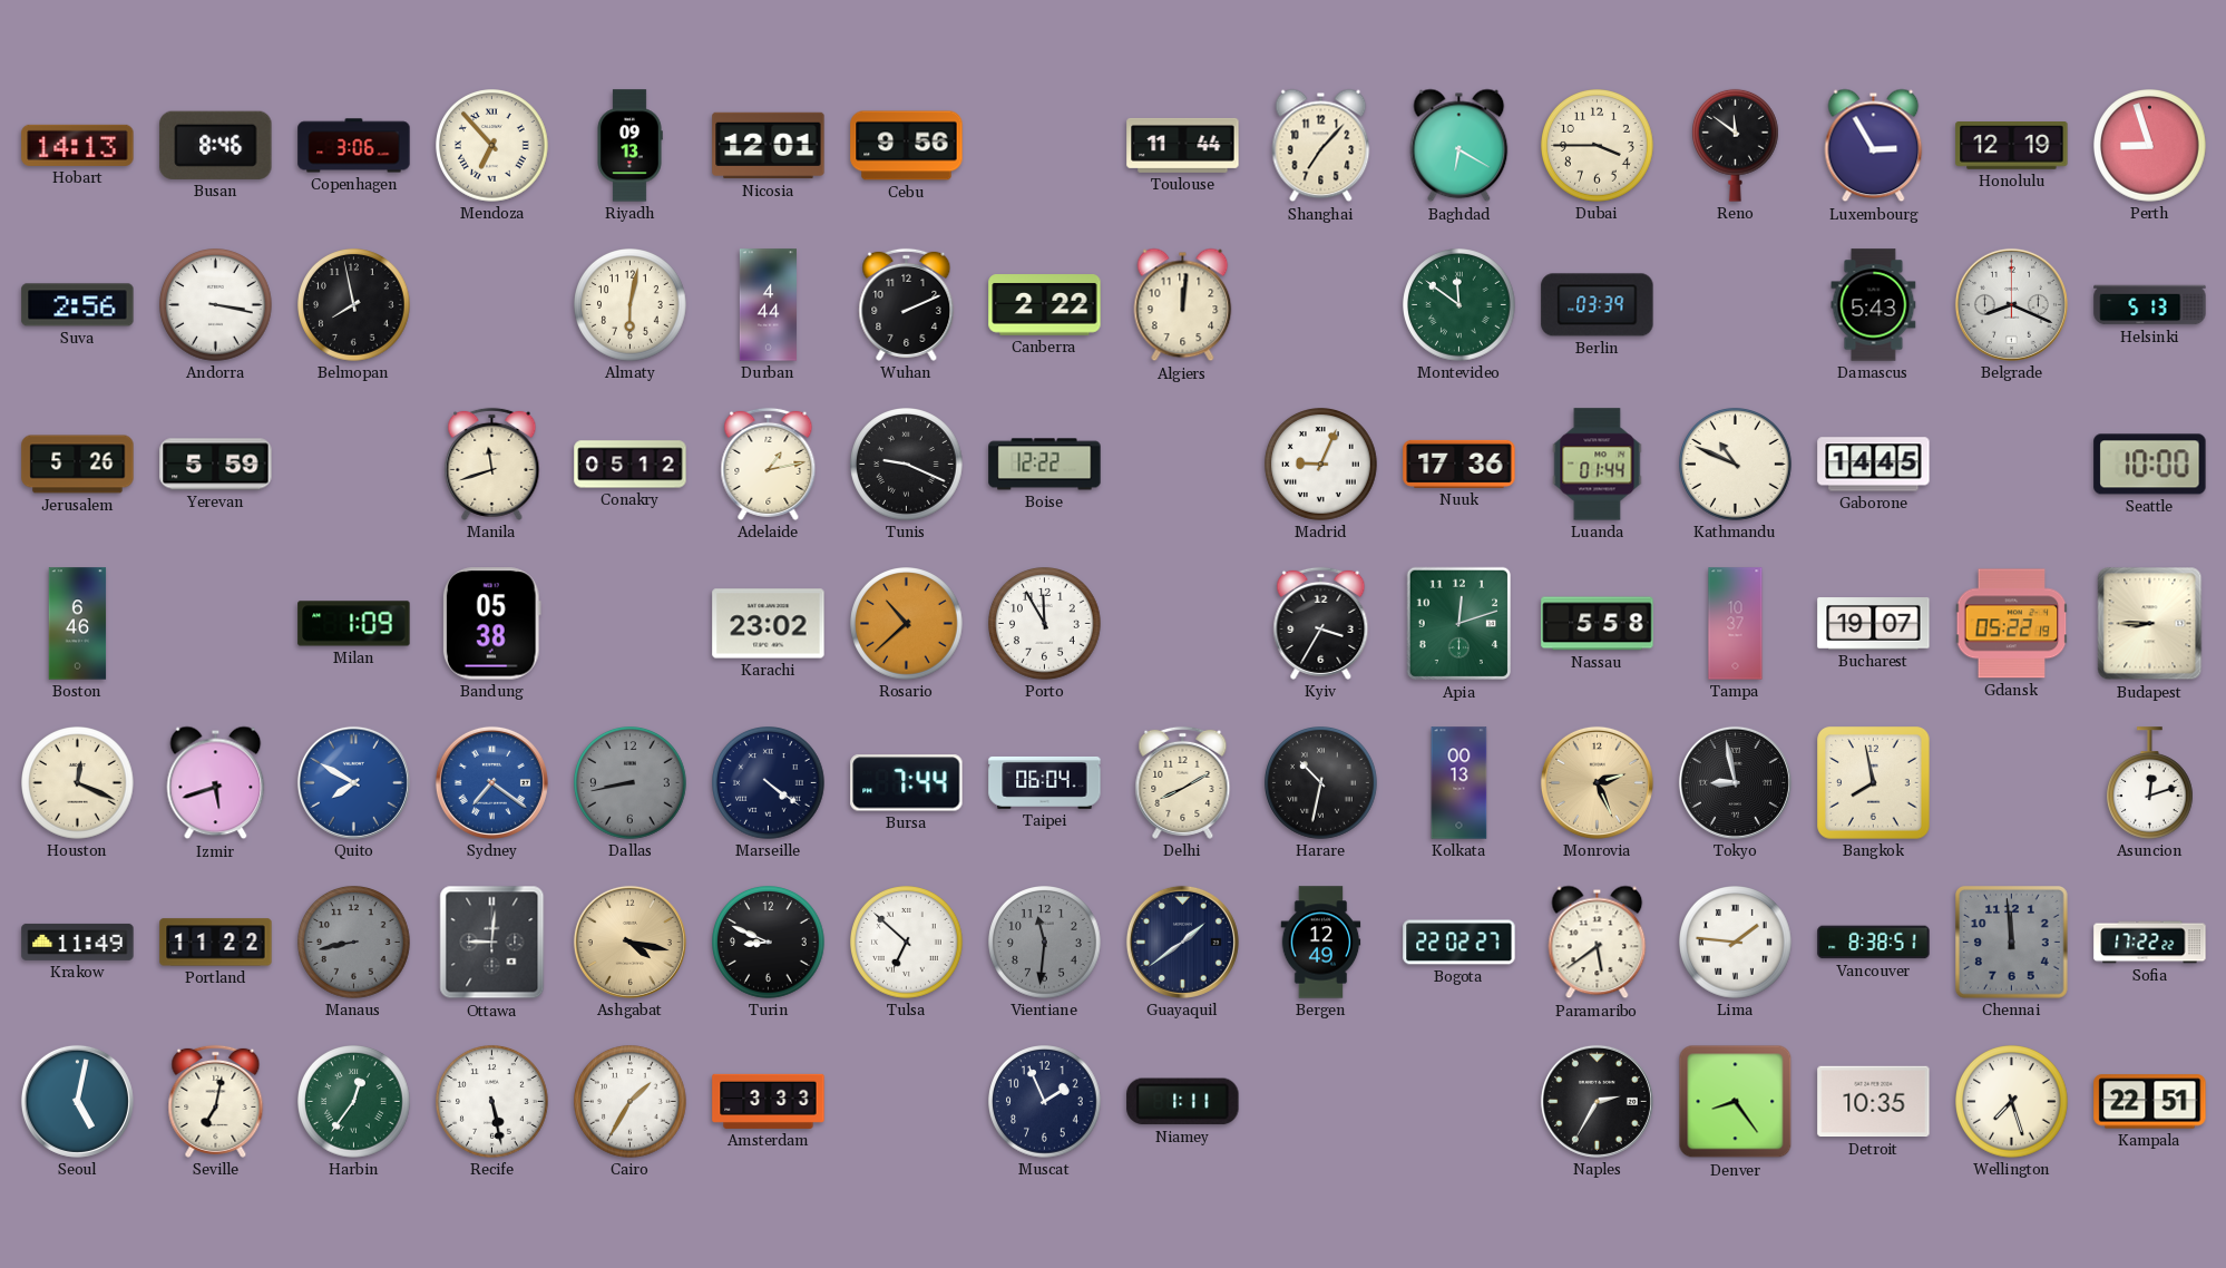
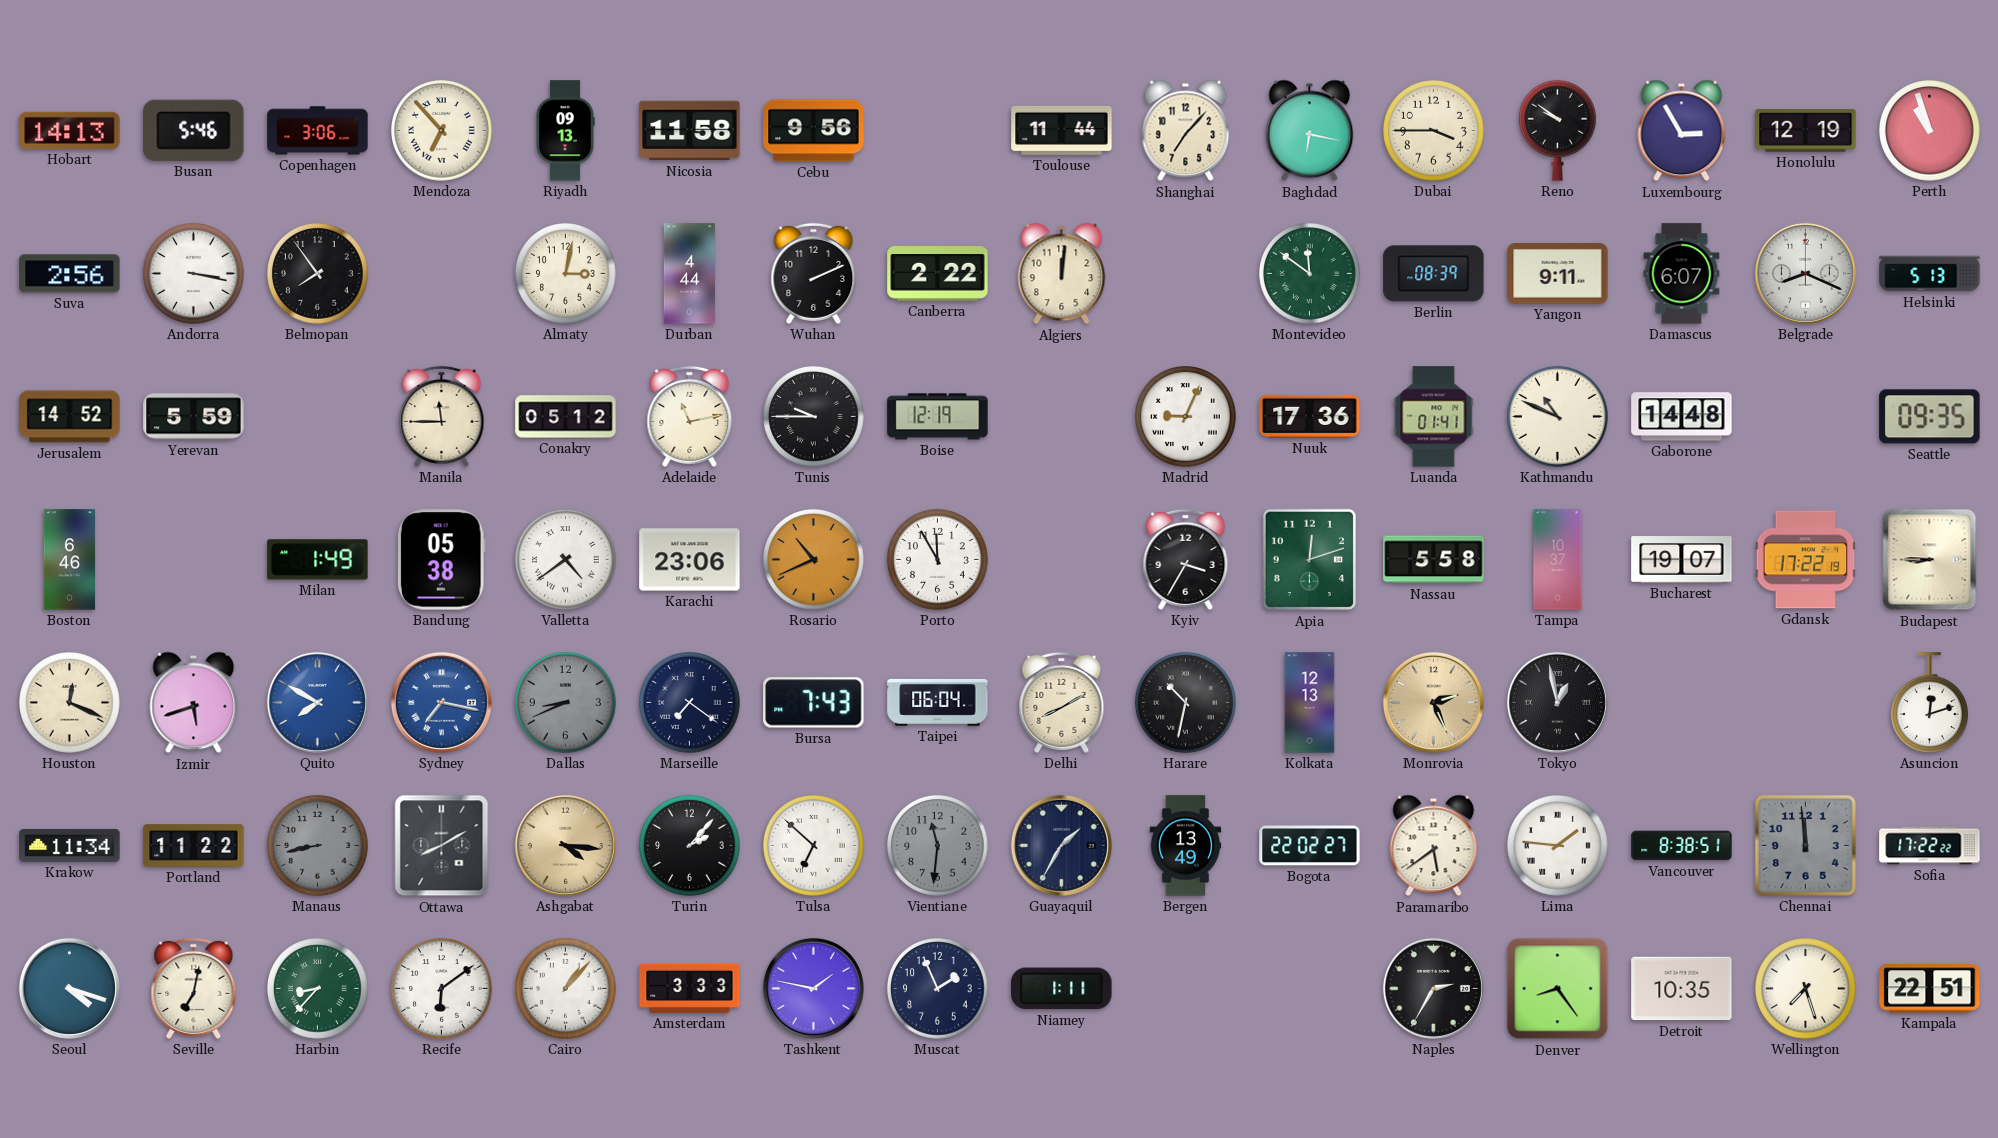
Busan: 8:46 -> 5:46 (194, 130)
Nicosia: 12:01 -> 11:58 (690, 131)
Baghdad: 6:20 -> 6:17 (1310, 131)
Reno: 11:51 -> 9:51 (1558, 130)
Perth: 8:57 -> 10:57 (1930, 131)
Belmopan: 7:58 -> 7:54 (318, 274)
Almaty: 6:02 -> 3:02 (566, 274)
Berlin: 03:39 -> 08:39 (1434, 274)
Yangon: none -> 9:11 (1558, 273)
Damascus: 5:43 -> 6:07 (1682, 274)
Jerusalem: 5:26 -> 14:52 (70, 417)
Manila: 11:42 -> 11:45 (442, 416)
Adelaide: 1:13 -> 11:13 (690, 416)
Tunis: 9:19 -> 9:45 (814, 417)
Boise: 12:22 -> 12:19 (938, 417)
Luanda: 01:44 -> 01:41 (1434, 417)
Gaborone: 14:45 -> 14:48 (1682, 417)
Seattle: 10:00 -> 09:35 (1930, 417)
Milan: 1:09 -> 1:49 (318, 560)
Valletta: none -> 4:39 (566, 560)
Karachi: 23:02 -> 23:06 (690, 560)
Rosario: 10:38 -> 10:41 (814, 560)
Gdansk: 05:22 -> 17:22 (1806, 560)
Sydney: 7:21 -> 7:17 (441, 702)
Dallas: 8:43 -> 8:41 (566, 703)
Marseille: 4:21 -> 7:21 (690, 703)
Bursa: 7:44 -> 7:43 (814, 703)
Kolkata: 00:13 -> 12:13 (1310, 703)
Tokyo: 8:58 -> 12:58 (1557, 702)
Bangkok: 7:58 -> none (1874, 783)
Krakow: 11:49 -> 11:34 (70, 845)
Ottawa: 9:01 -> 8:10 (442, 846)
Ashgabat: 4:17 -> 4:16 (565, 845)
Turin: 8:49 -> 2:07 (690, 846)
Guayaquil: 1:39 -> 1:35 (1061, 845)
Bergen: 12:49 -> 13:49 (1186, 846)
Seoul: 5:02 -> 4:18 (69, 988)
Harbin: 12:36 -> 8:37 (318, 989)
Recife: 5:28 -> 6:09 (442, 989)
Cairo: 1:35 -> 1:07 (566, 989)
Tashkent: none -> 1:47 (813, 988)
